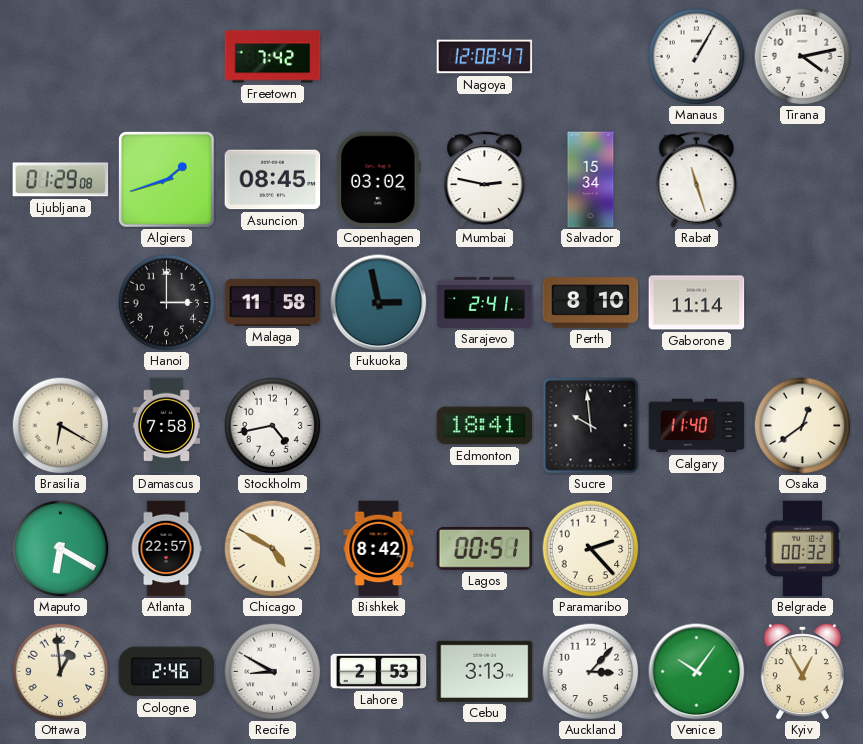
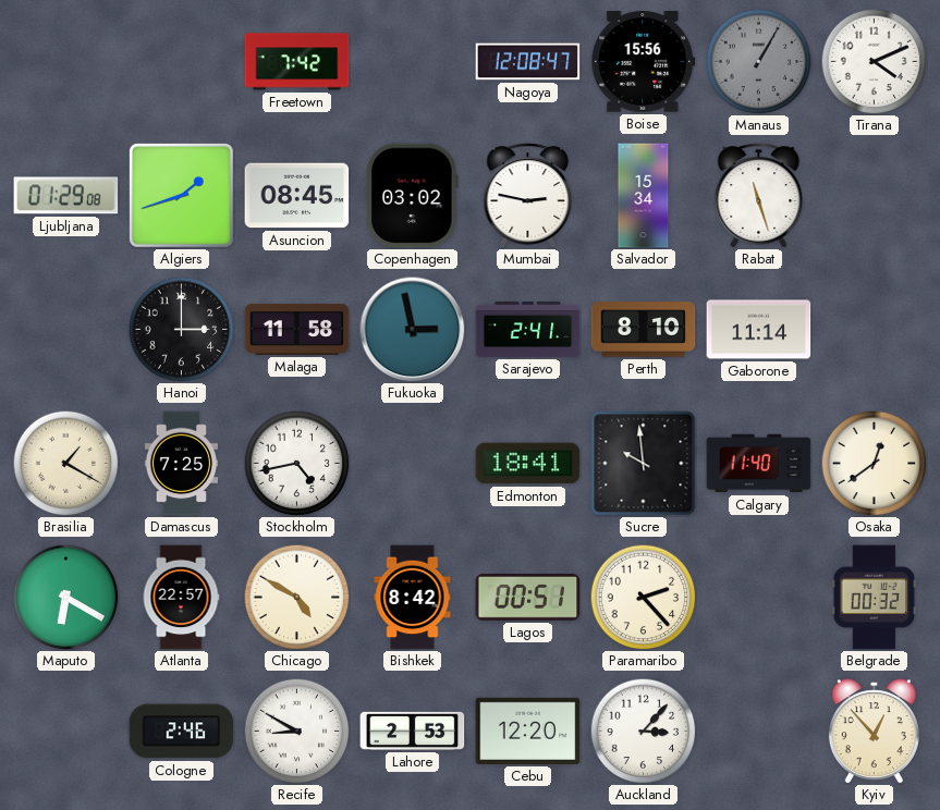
Boise: none -> 15:56 (644, 62)
Manaus dial: white -> grey (758, 61)
Tirana: 4:13 -> 4:11 (874, 61)
Brasilia: 6:20 -> 1:20 (65, 463)
Damascus: 7:58 -> 7:25 (181, 464)
Ottawa: 12:59 -> none (60, 671)
Cebu: 3:13 -> 12:20 (528, 731)
Venice: 10:06 -> none (697, 672)
Kyiv: 12:55 -> 12:53 (874, 732)
